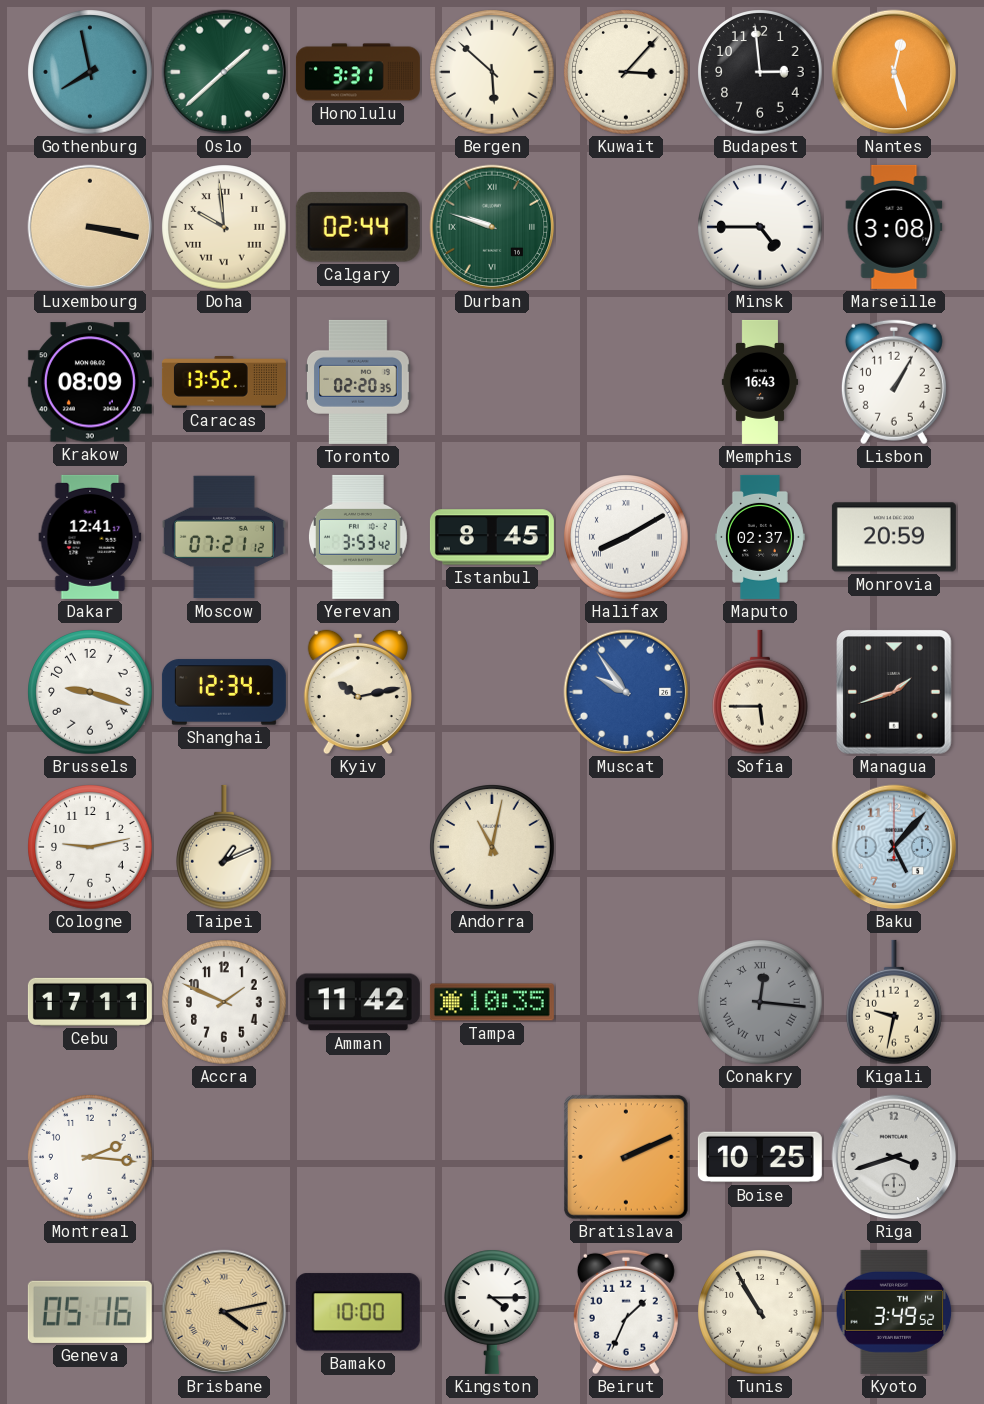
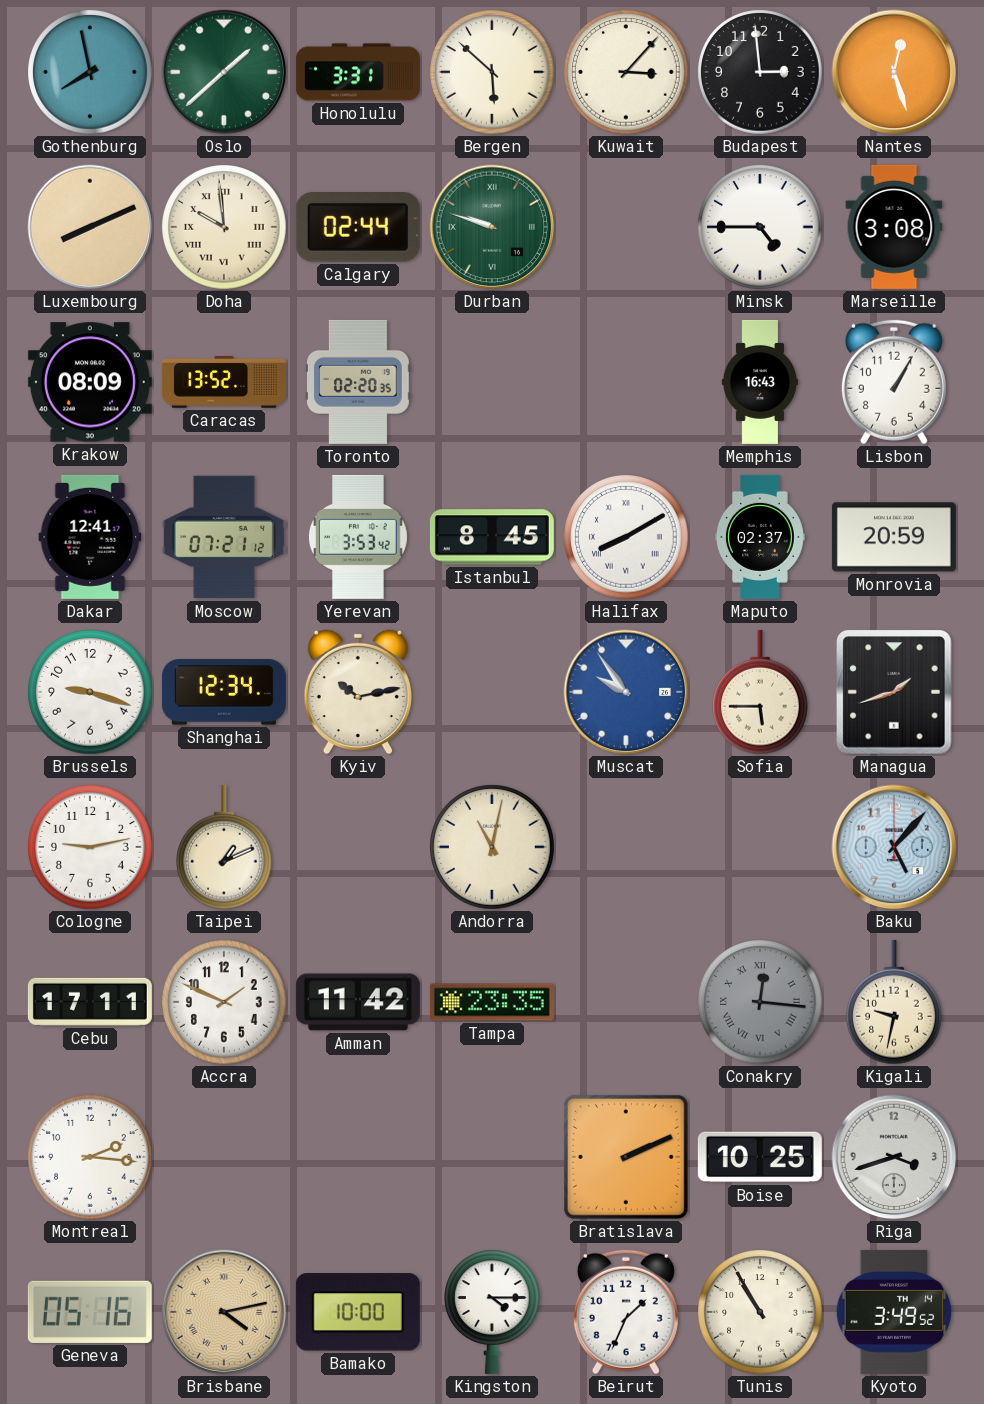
Luxembourg: 3:17 -> 8:11 (90, 227)
Tampa: 10:35 -> 23:35 (492, 1002)
